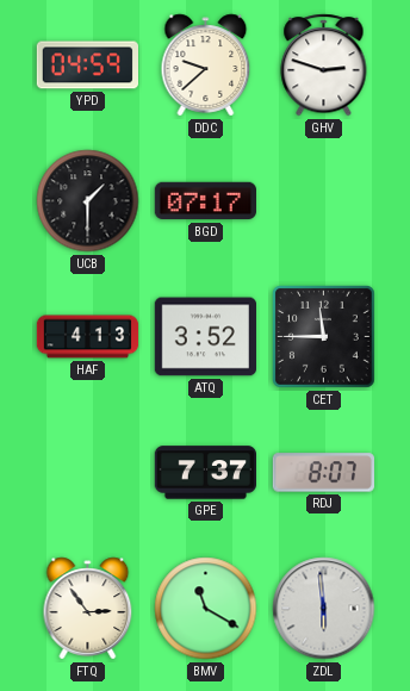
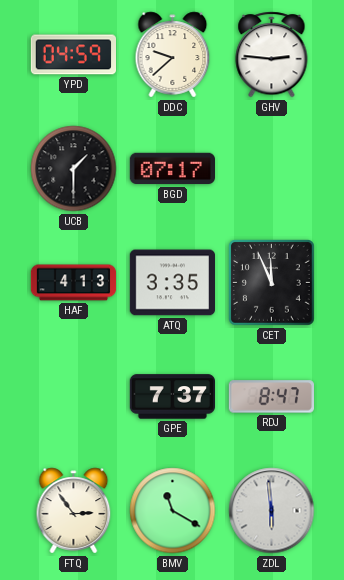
GHV: 2:48 -> 2:46 (272, 55)
ATQ: 3:52 -> 3:35 (172, 283)
CET: 11:45 -> 11:56 (271, 282)
RDJ: 8:07 -> 8:47 (271, 397)
